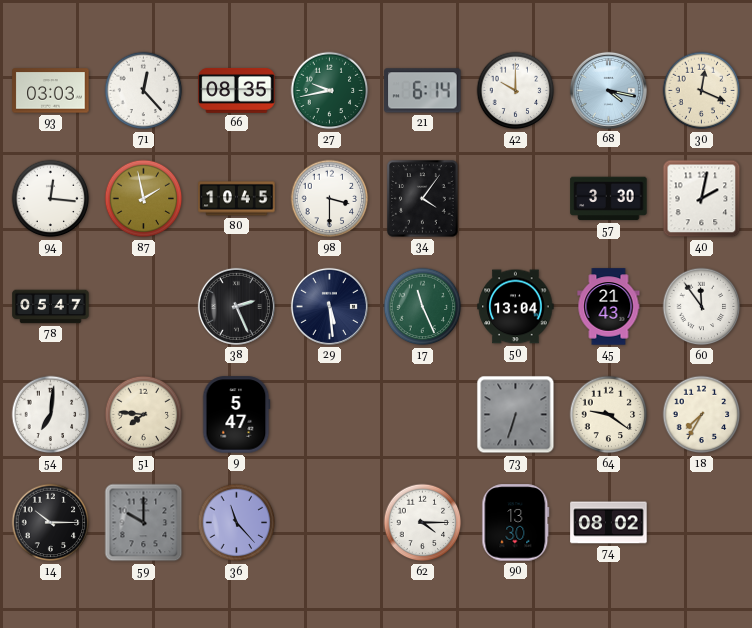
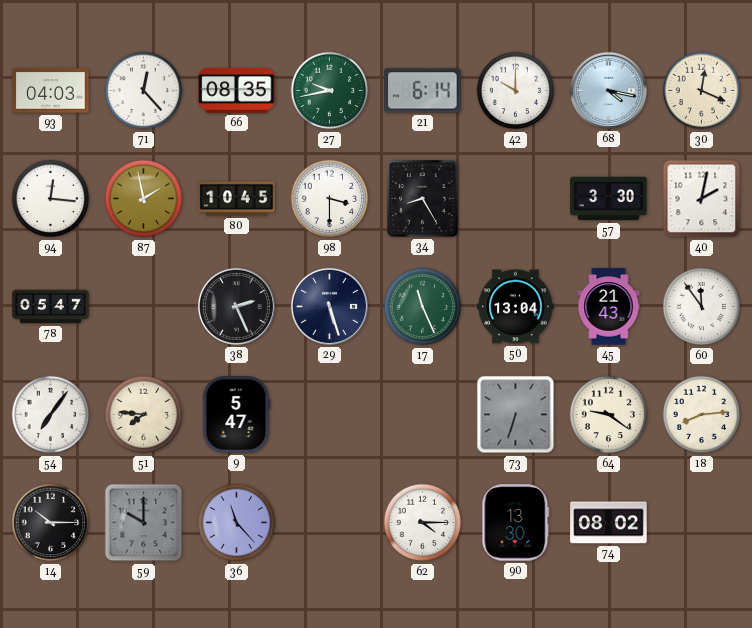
93: 03:03 -> 04:03 (51, 91)
34: 4:06 -> 8:25 (423, 199)
29: 5:29 -> 5:27 (329, 306)
54: 7:01 -> 7:06 (51, 415)
18: 7:35 -> 8:14 (702, 415)
